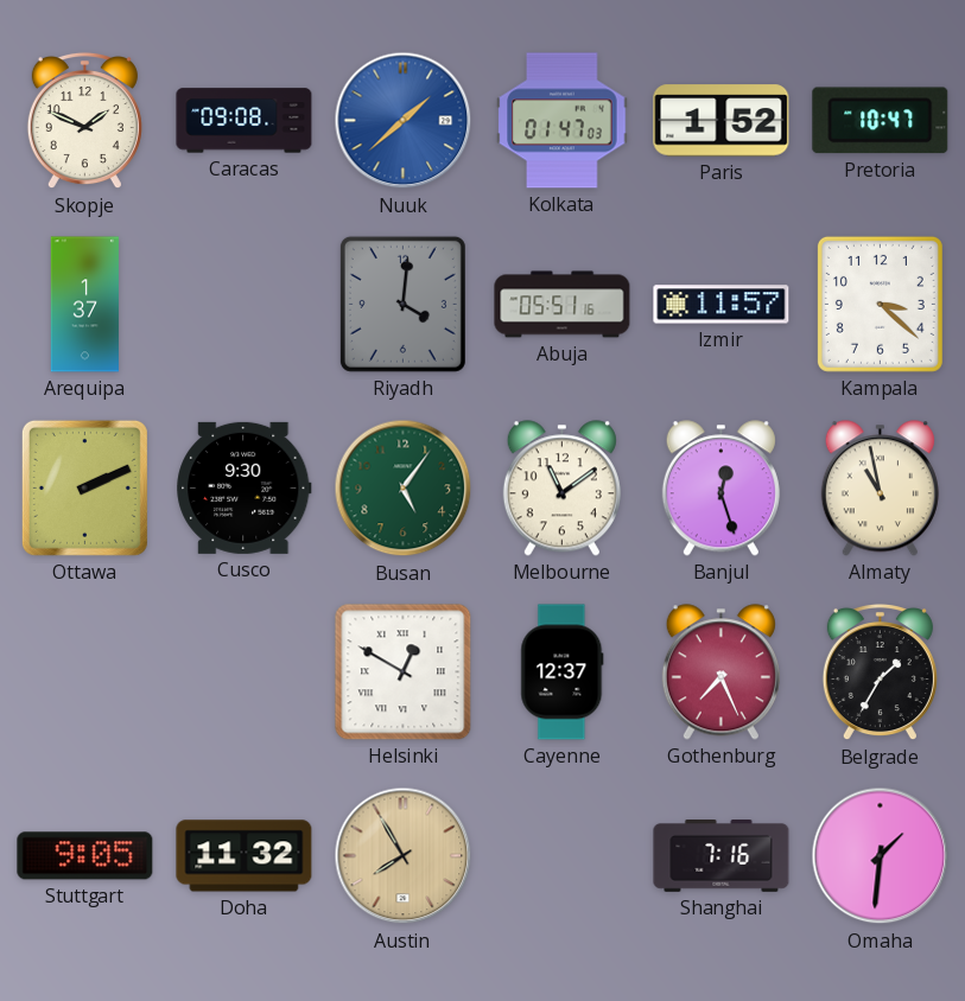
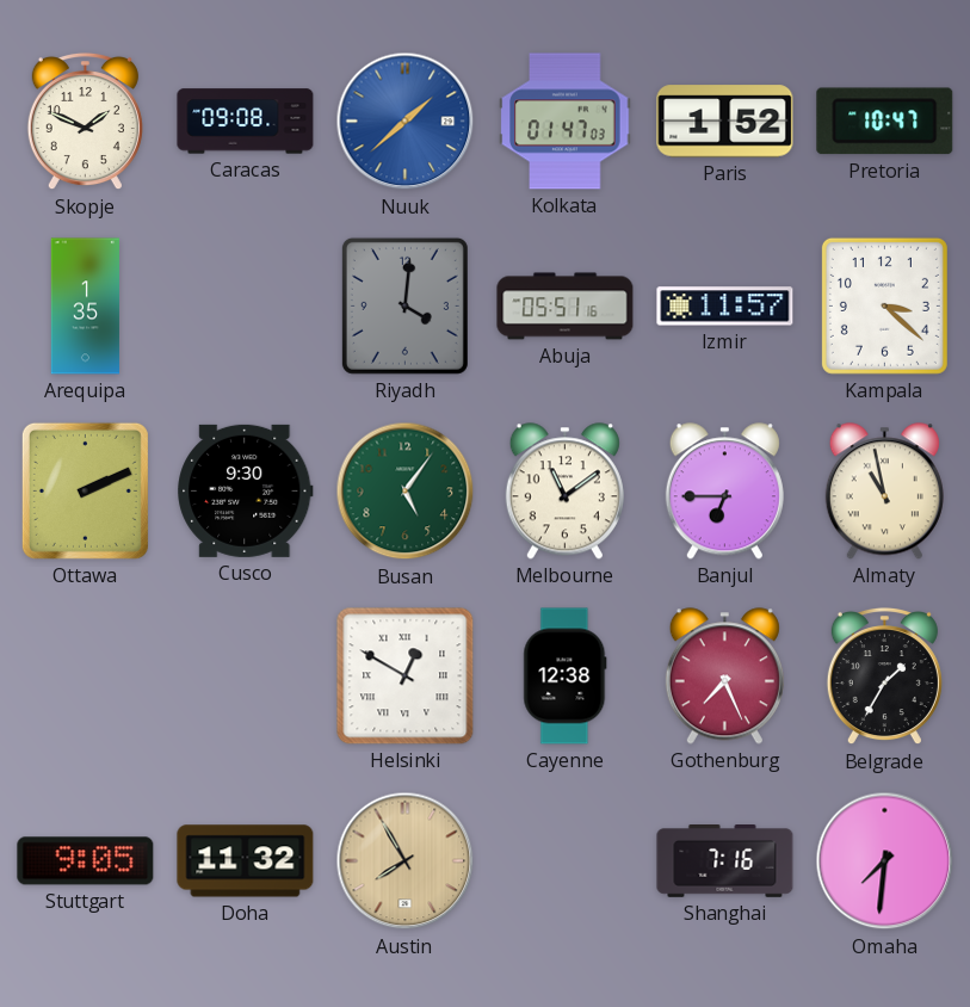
Arequipa: 1:37 -> 1:35 (85, 307)
Banjul: 12:27 -> 6:45 (724, 492)
Cayenne: 12:37 -> 12:38 (566, 677)
Omaha: 1:31 -> 7:31 (885, 861)
